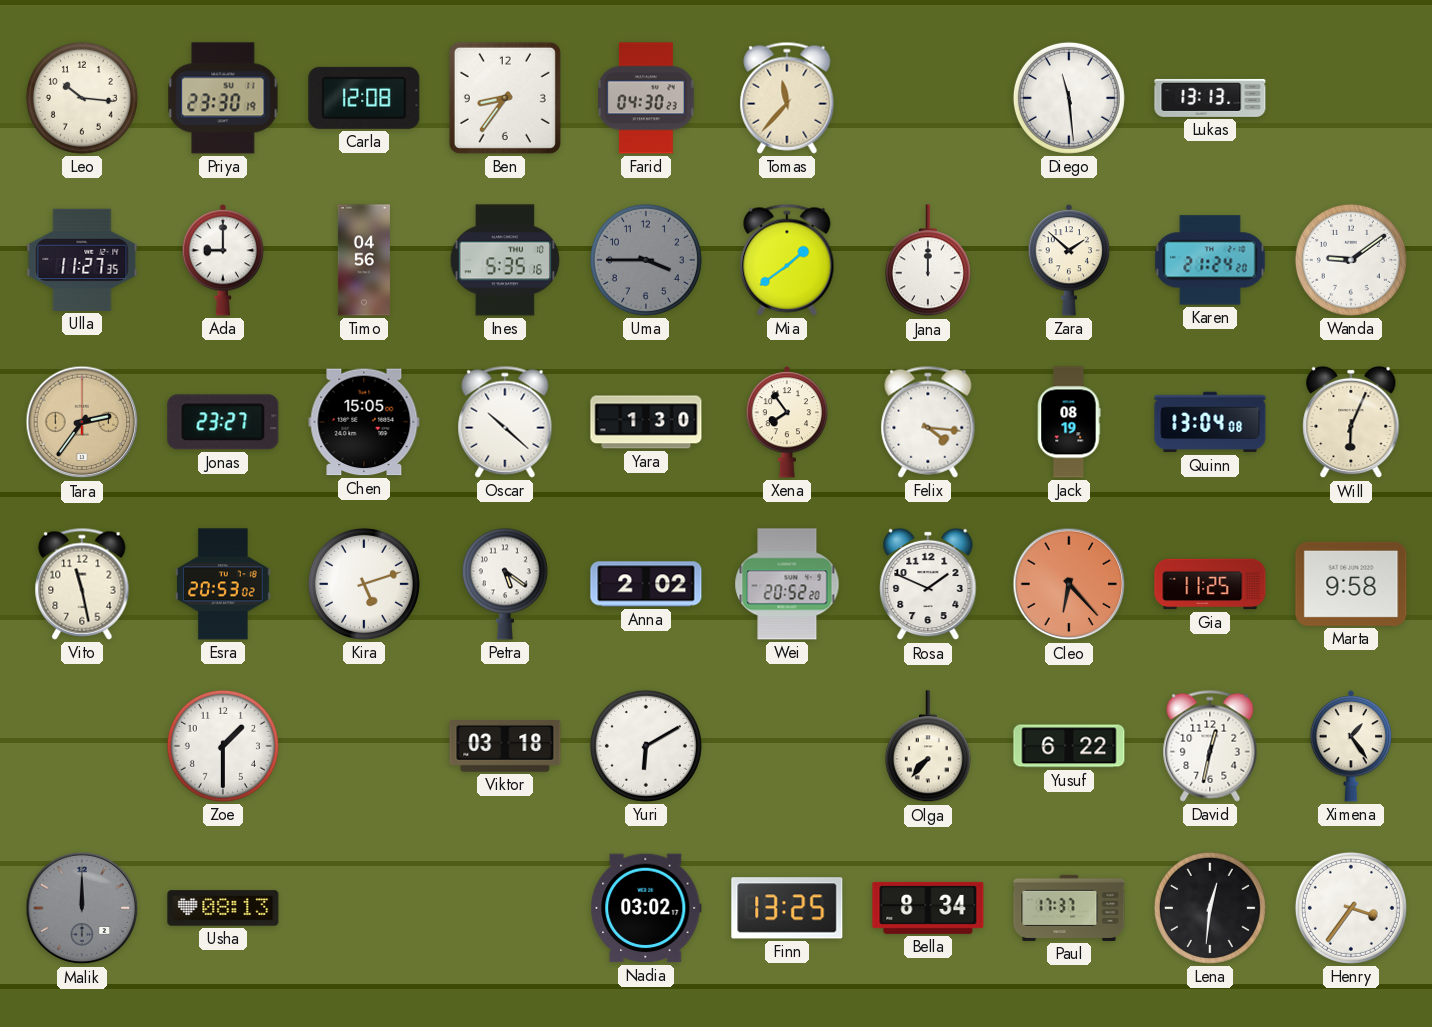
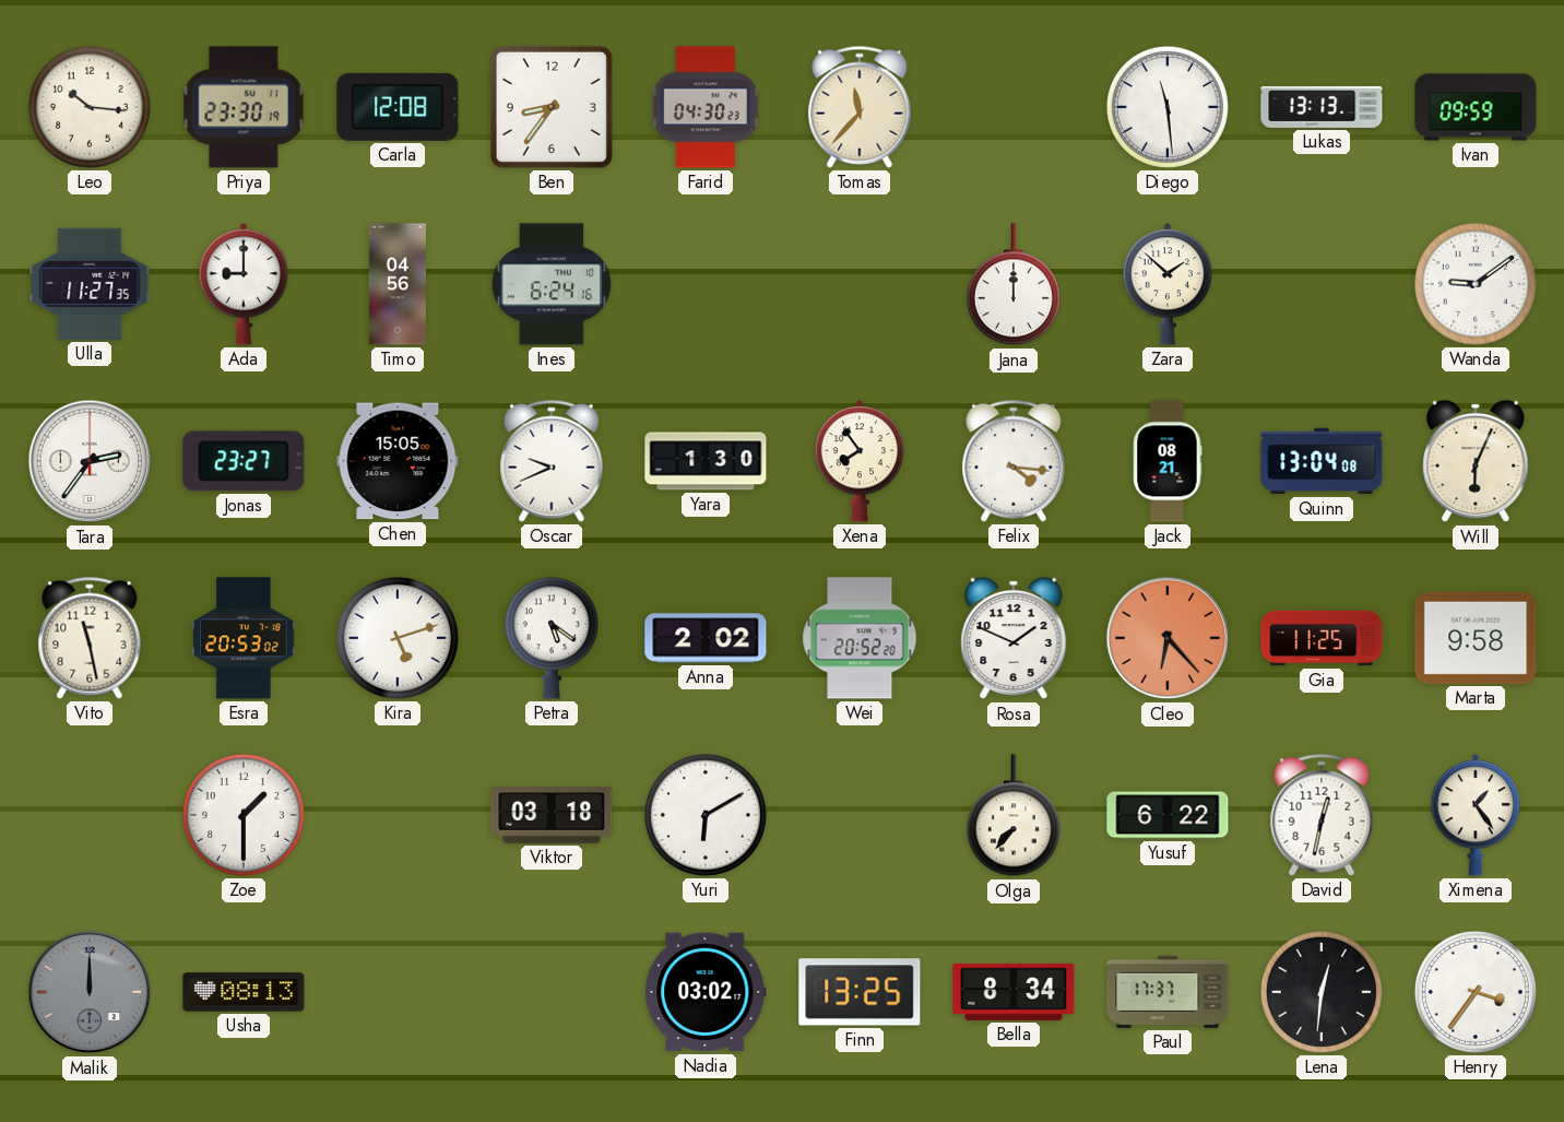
Ivan: none -> 09:59 (1476, 107)
Ines: 5:35 -> 6:24 (552, 284)
Uma: 3:45 -> none (646, 260)
Mia: 1:39 -> none (787, 260)
Karen: 21:24 -> none (1210, 260)
Tara dial: champagne -> white (90, 461)
Oscar: 10:22 -> 9:41 (552, 461)
Jack: 08:19 -> 08:21 (1168, 461)
